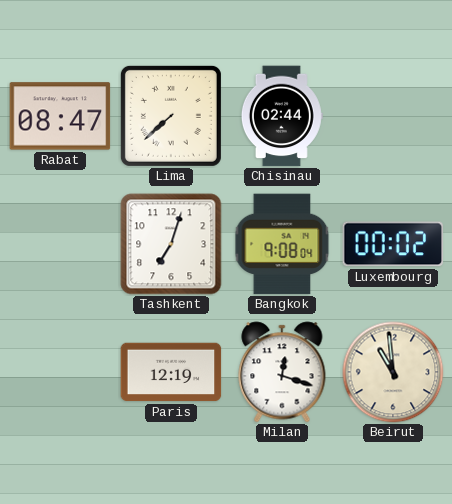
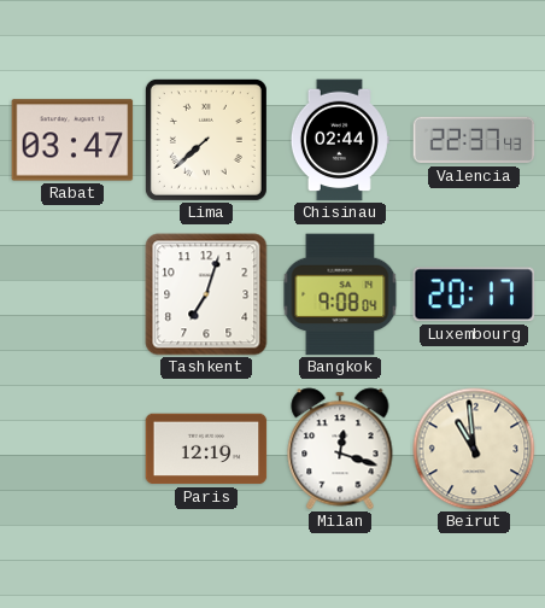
Rabat: 08:47 -> 03:47 (72, 140)
Valencia: none -> 22:37 (474, 140)
Luxembourg: 00:02 -> 20:17 (474, 294)
